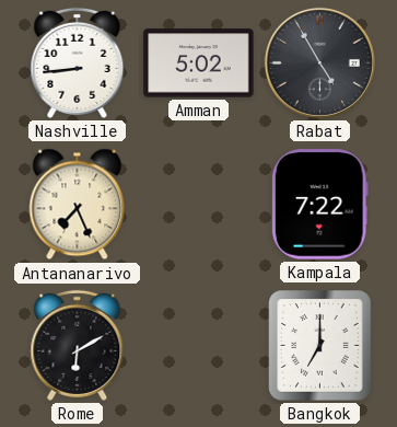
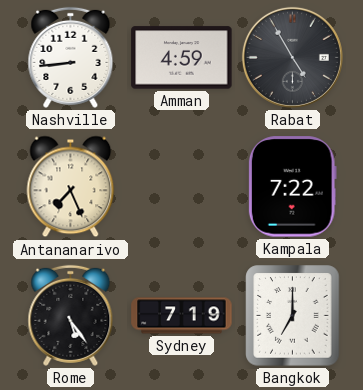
Amman: 5:02 -> 4:59 (182, 58)
Rome: 6:10 -> 5:24 (71, 315)
Sydney: none -> 7:19 (182, 316)
